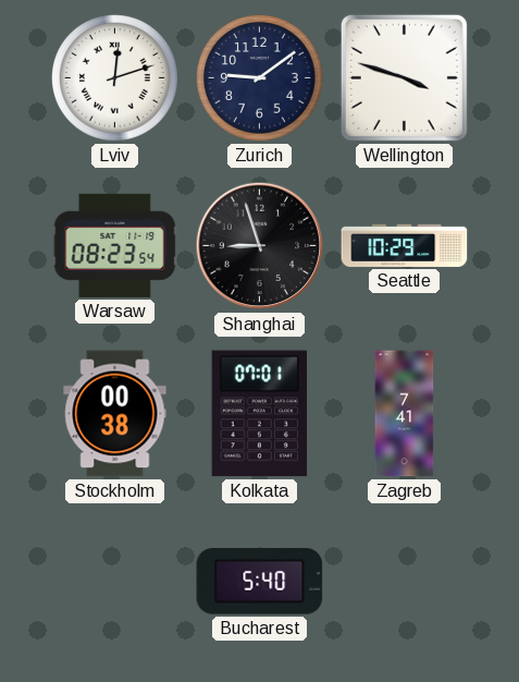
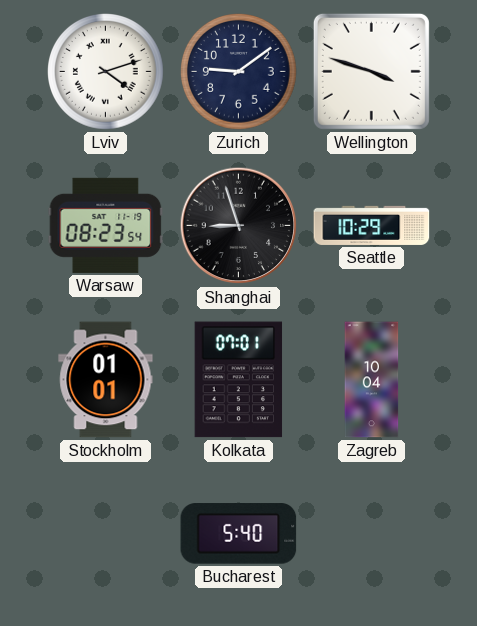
Lviv: 12:12 -> 4:12 (106, 72)
Stockholm: 00:38 -> 01:01 (106, 380)
Zagreb: 7:41 -> 10:04 (372, 380)
